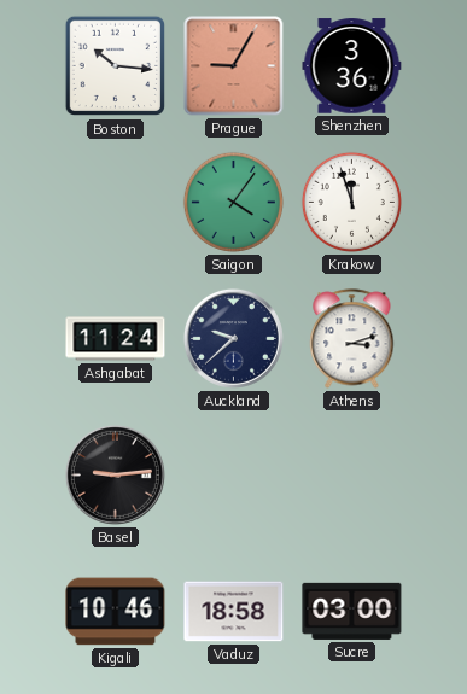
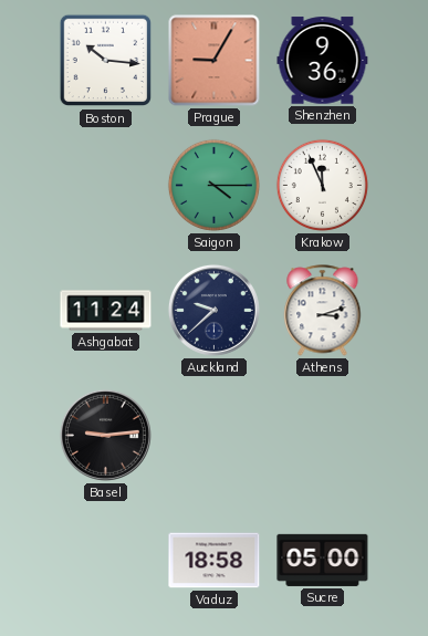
Shenzhen: 3:36 -> 9:36 (323, 61)
Saigon: 4:06 -> 4:15 (213, 185)
Krakow: 11:57 -> 11:56 (322, 185)
Kigali: 10:46 -> none (116, 612)
Sucre: 03:00 -> 05:00 (323, 560)
